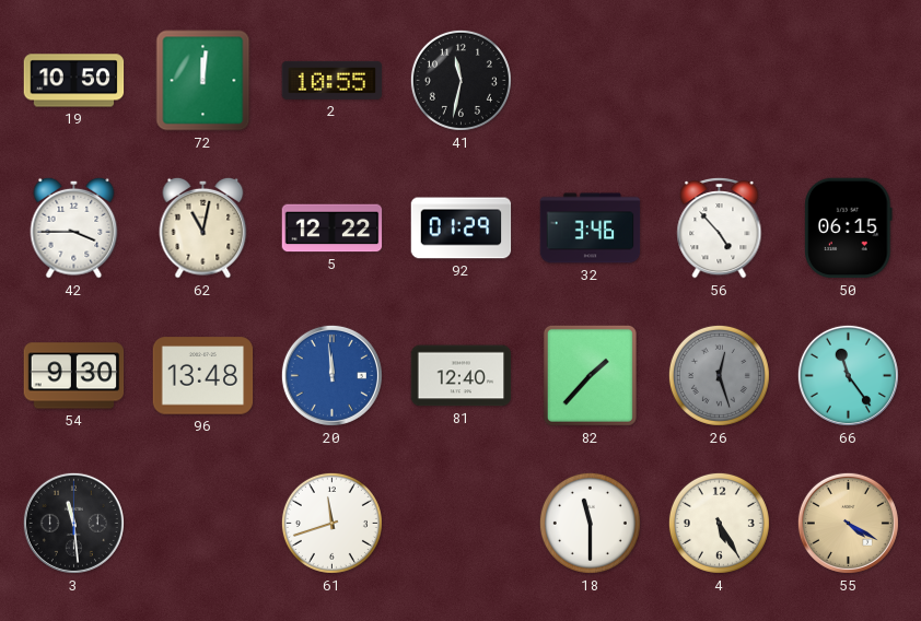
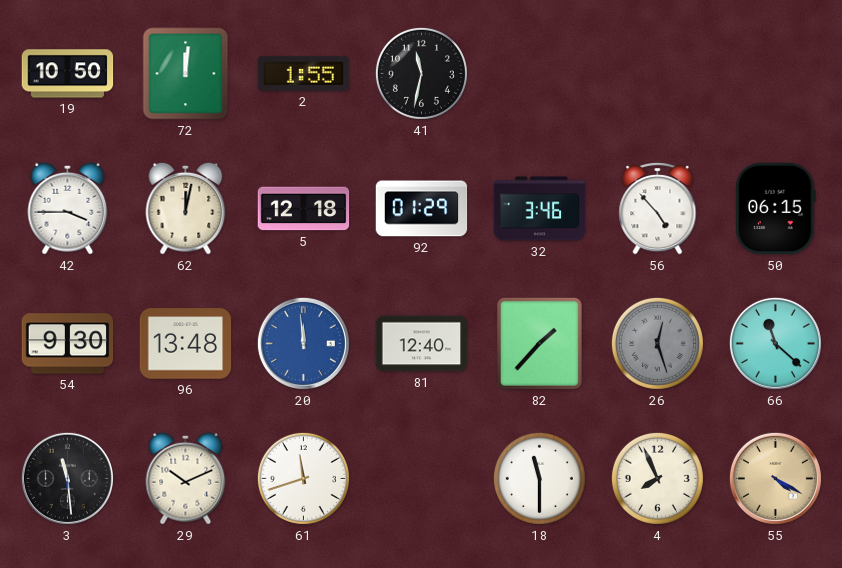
2: 10:55 -> 1:55 (304, 73)
62: 11:02 -> 12:02 (186, 208)
5: 12:22 -> 12:18 (304, 209)
66: 11:24 -> 11:22 (775, 343)
29: none -> 10:11 (186, 478)
4: 5:25 -> 7:56 (657, 478)
